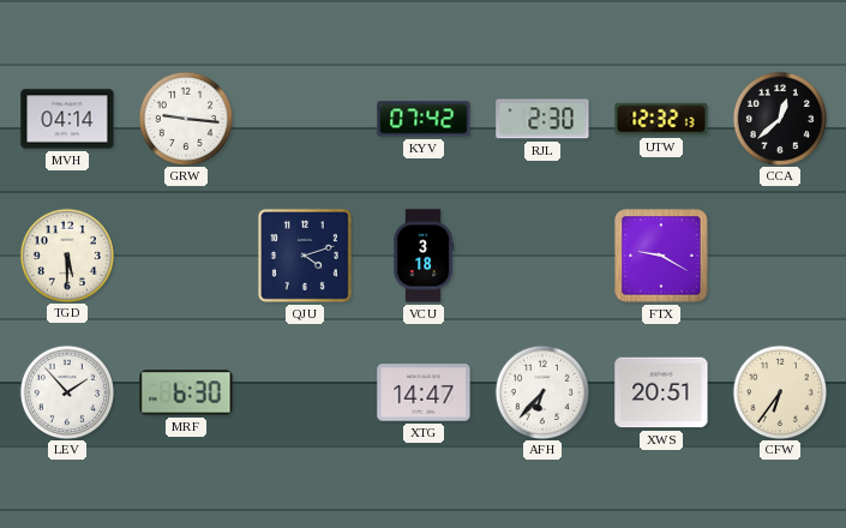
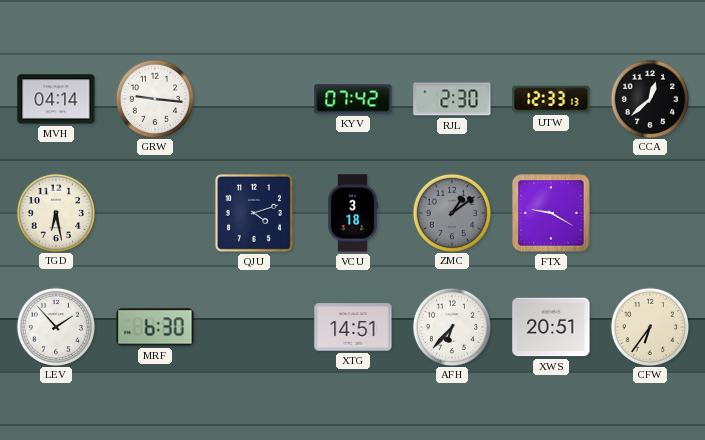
UTW: 12:32 -> 12:33 (551, 99)
TGD: 5:30 -> 6:28 (55, 212)
ZMC: none -> 1:09 (451, 212)
XTG: 14:47 -> 14:51 (353, 327)
